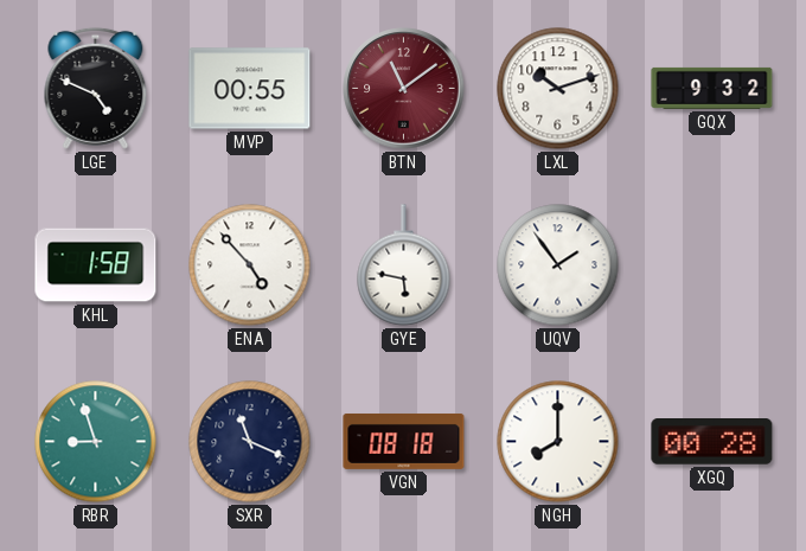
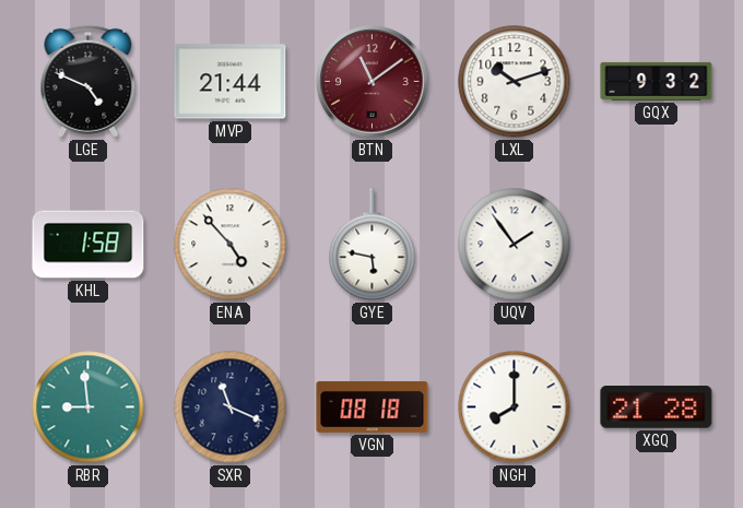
MVP: 00:55 -> 21:44 (231, 82)
RBR: 8:57 -> 8:59 (89, 407)
XGQ: 00:28 -> 21:28 (657, 407)
